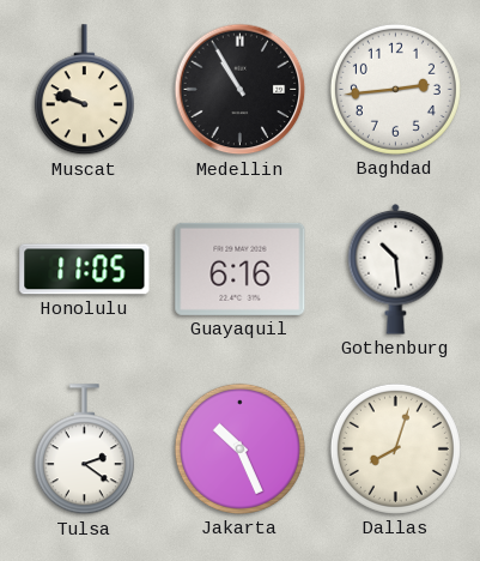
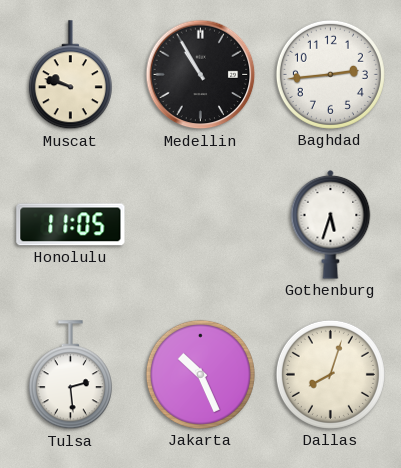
Guayaquil: 6:16 -> none (241, 269)
Gothenburg: 10:29 -> 5:33 (331, 224)
Tulsa: 2:21 -> 2:29 (70, 375)
